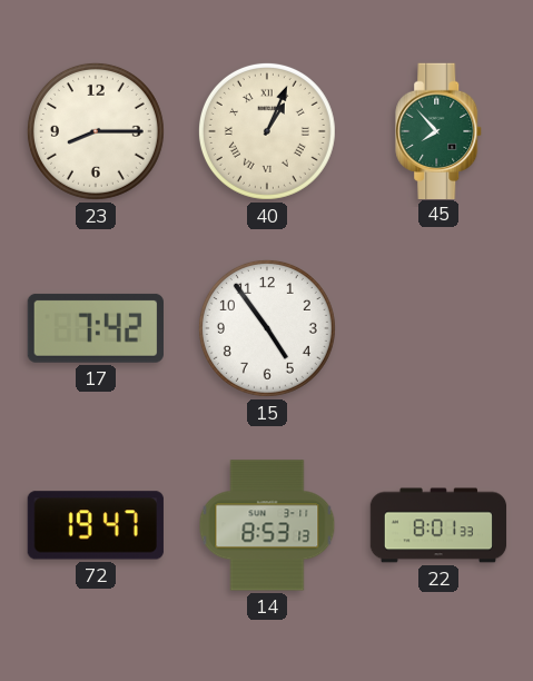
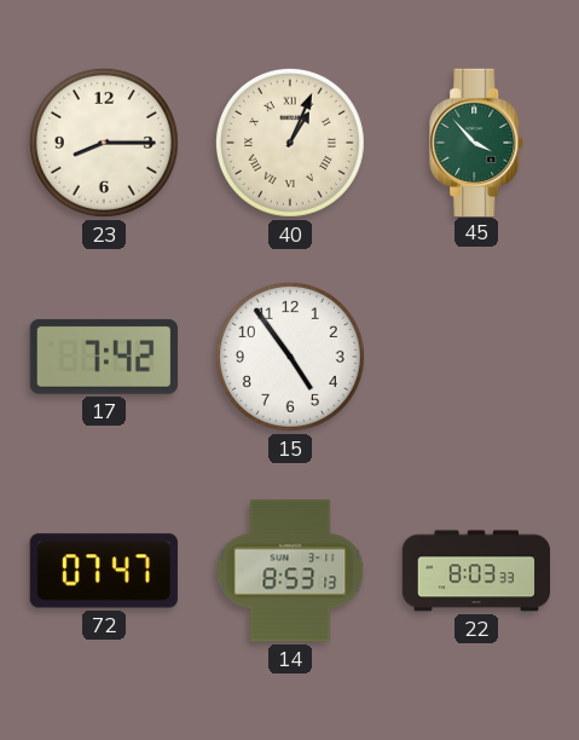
45: 7:53 -> 3:53 (477, 141)
72: 19:47 -> 07:47 (104, 571)
22: 8:01 -> 8:03 (476, 571)
